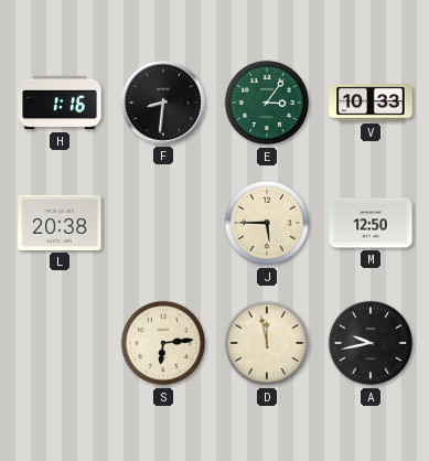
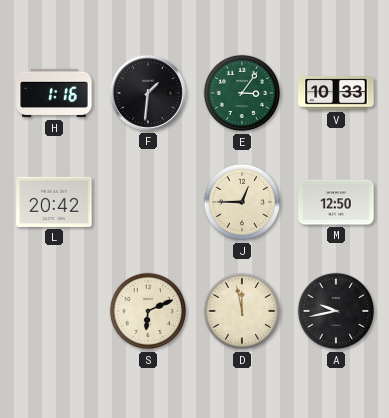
F: 8:31 -> 1:31 (148, 93)
L: 20:38 -> 20:42 (54, 202)
J: 5:45 -> 12:45 (242, 202)
S: 6:14 -> 6:11 (148, 311)
